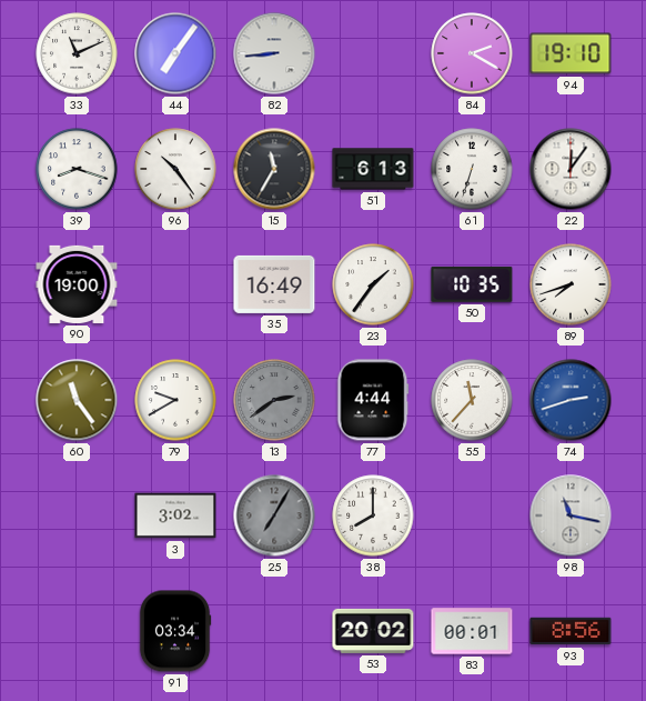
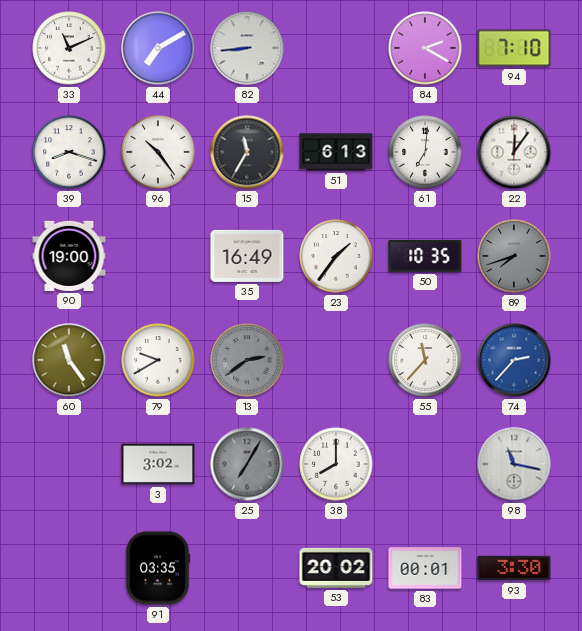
44: 7:06 -> 7:10 (158, 48)
94: 19:10 -> 7:10 (514, 48)
61: 6:33 -> 7:01 (425, 152)
89 dial: white -> grey (514, 256)
77: 4:44 -> none (373, 400)
74: 2:42 -> 2:37 (514, 360)
91: 03:34 -> 03:35 (158, 568)
93: 8:56 -> 3:30 (514, 568)
